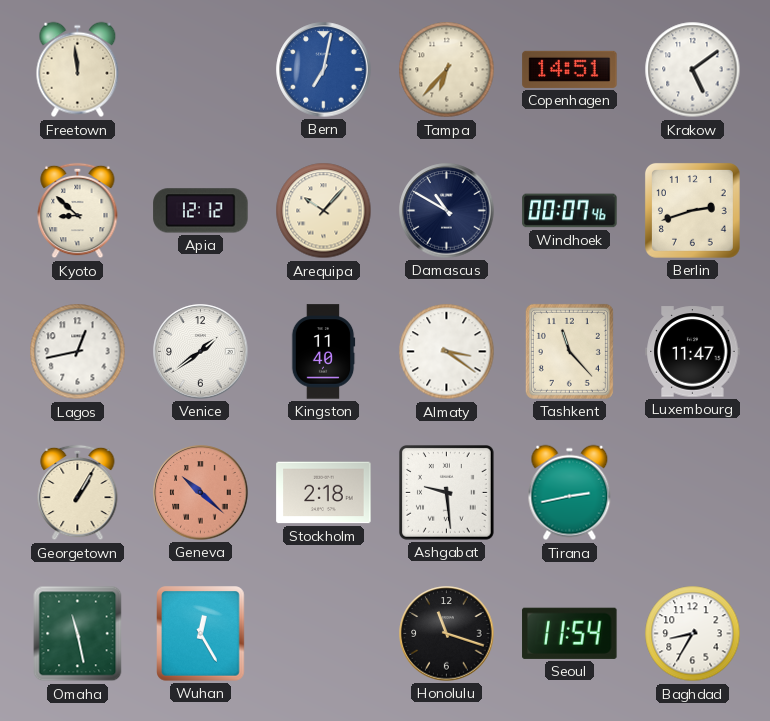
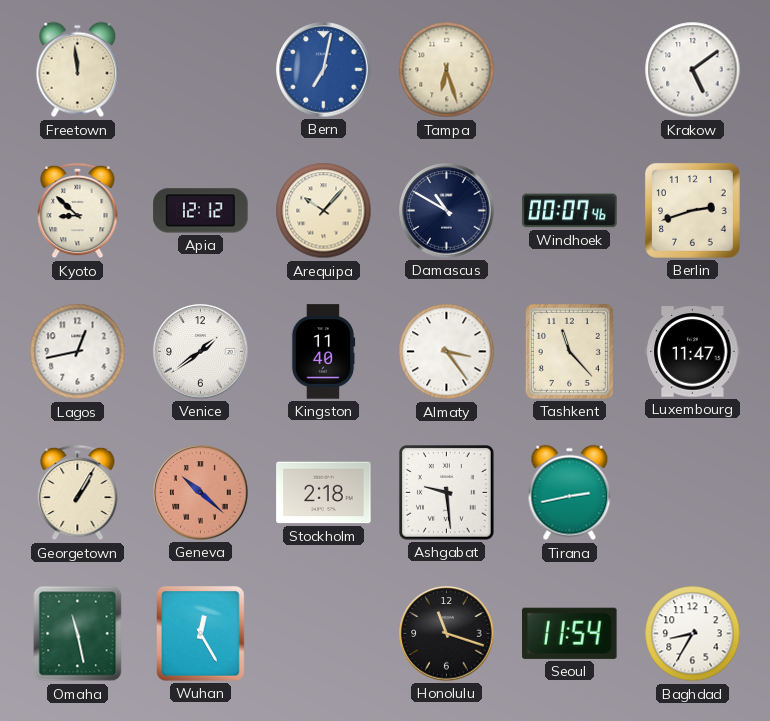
Tampa: 6:37 -> 6:27 (447, 70)
Copenhagen: 14:51 -> none (570, 69)
Almaty: 3:21 -> 3:24 (447, 352)
